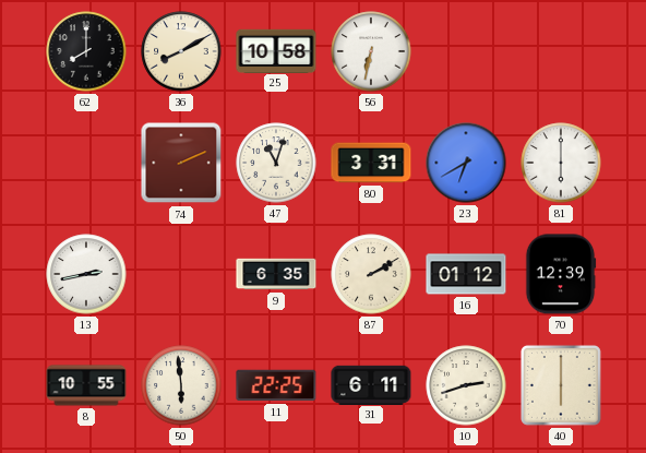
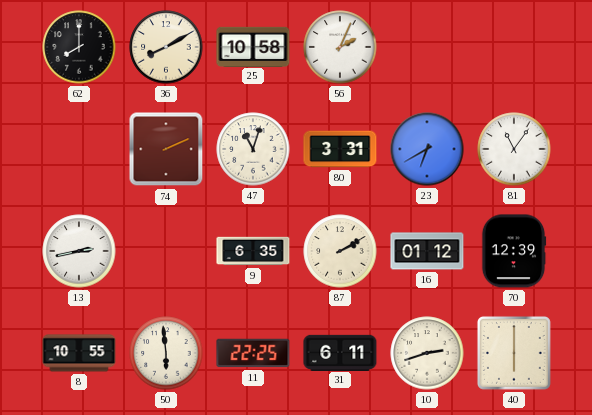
56: 6:32 -> 2:04 (340, 47)
81: 6:00 -> 11:06 (514, 149)
